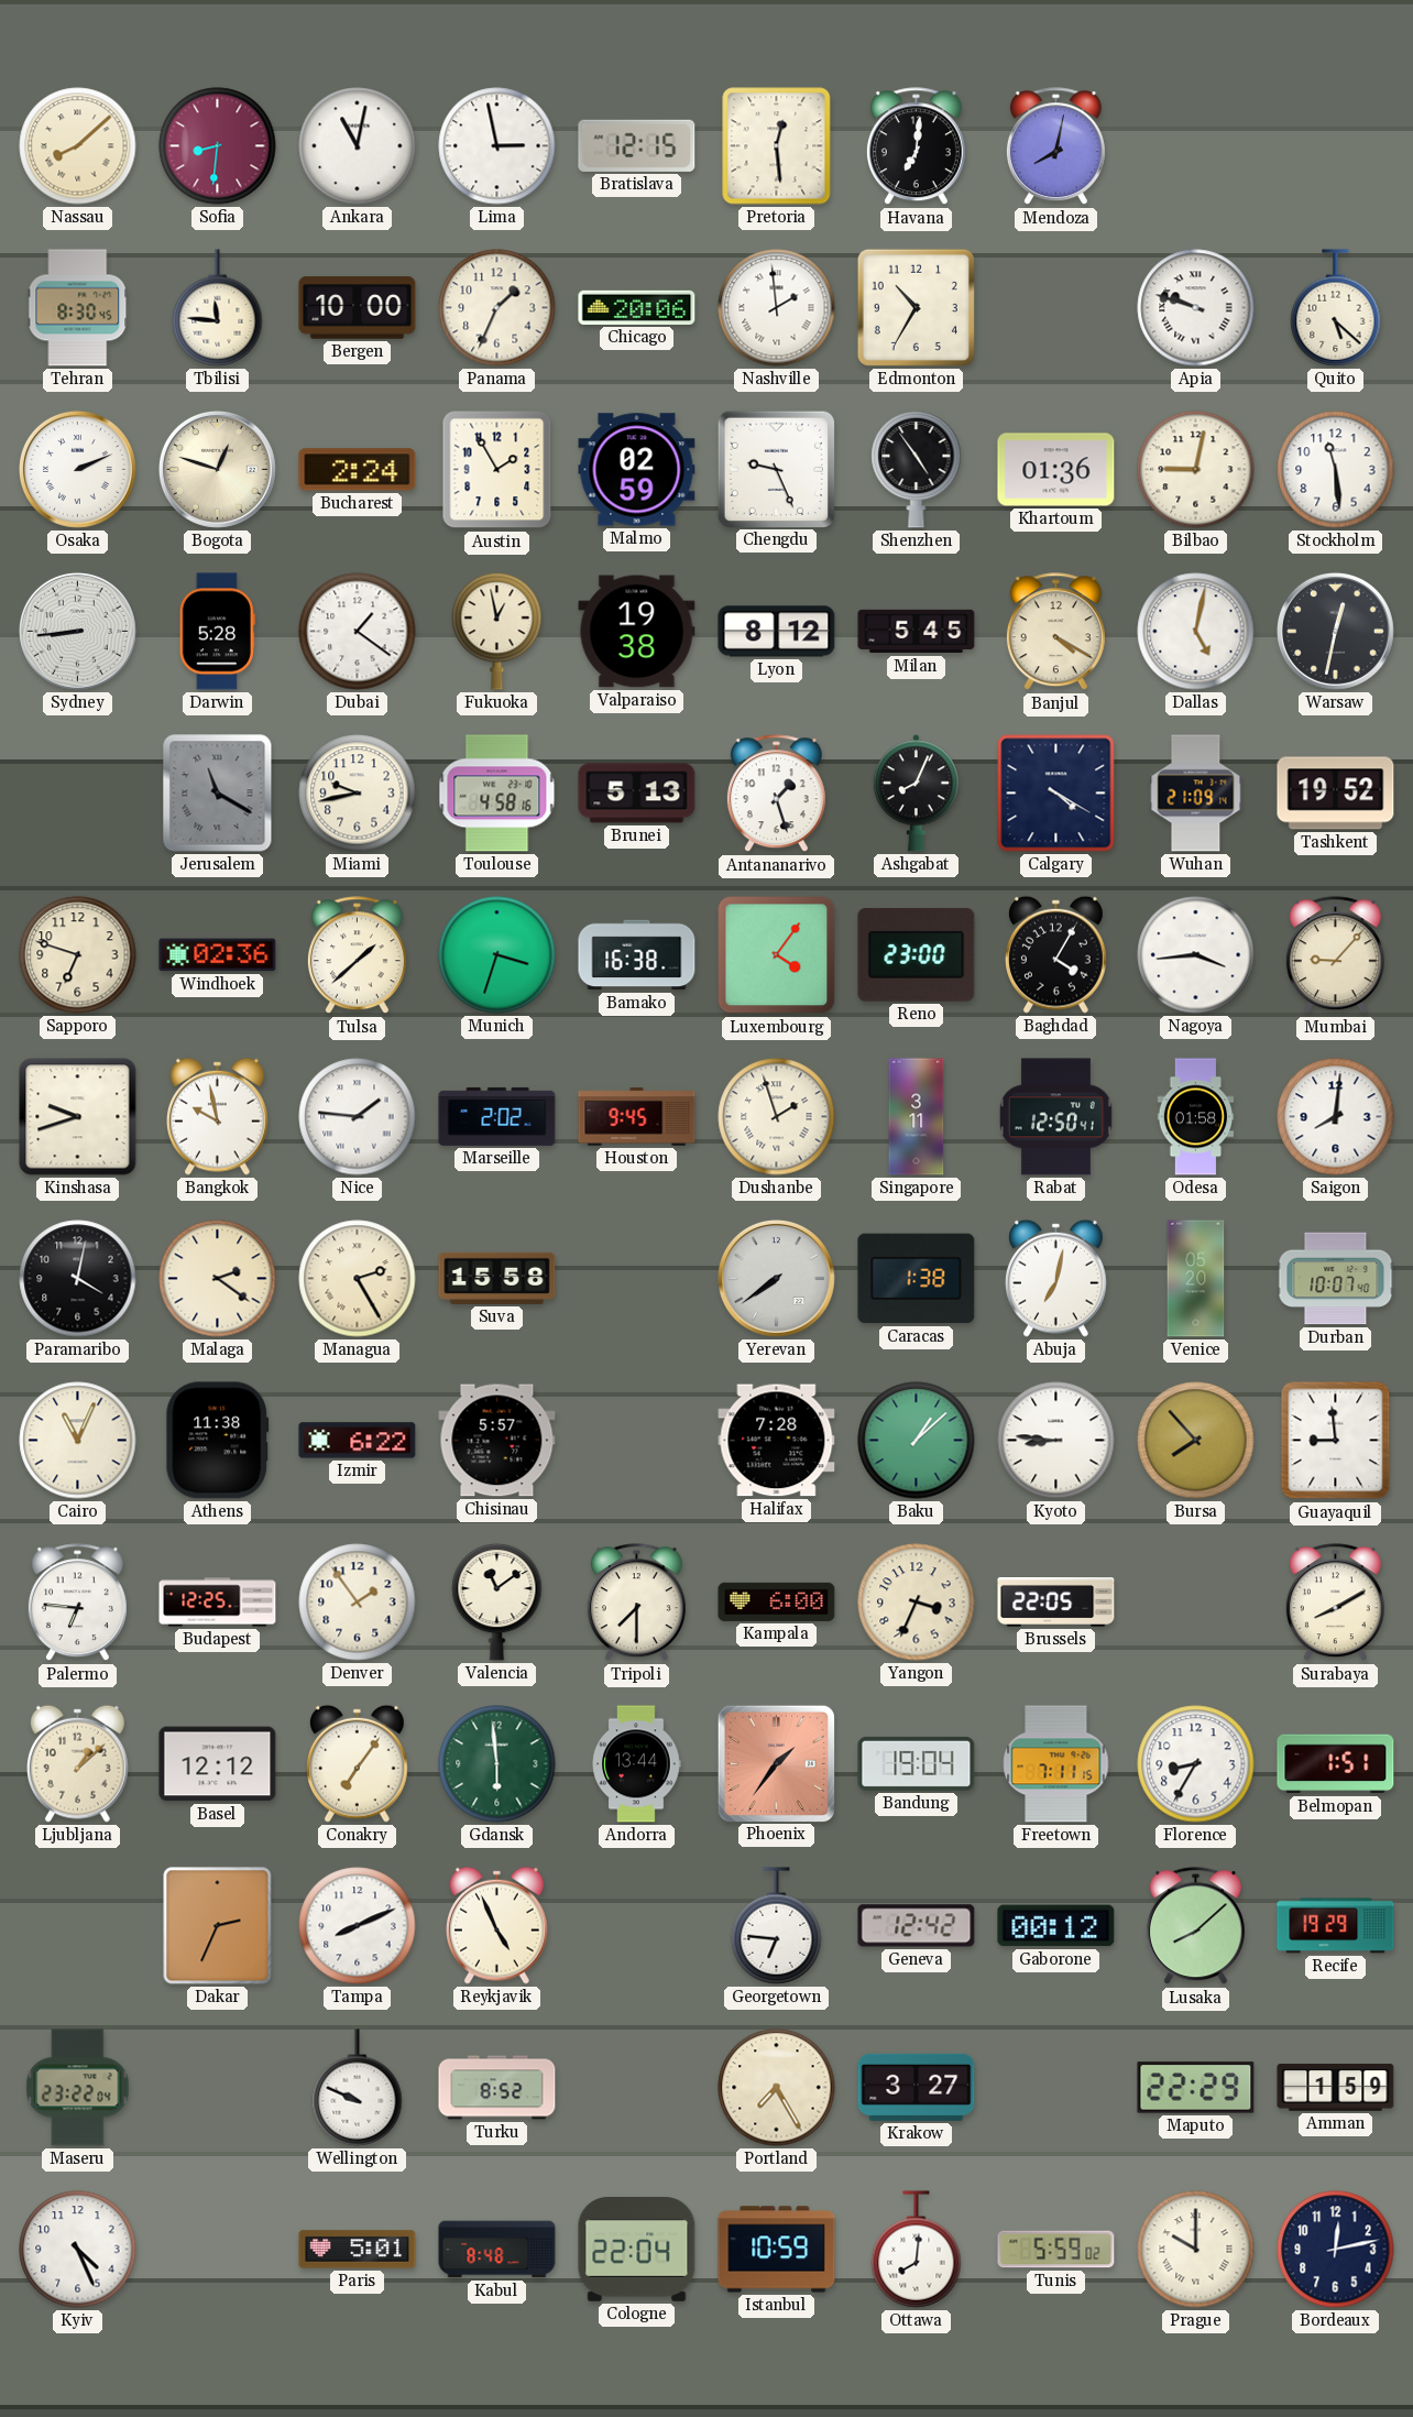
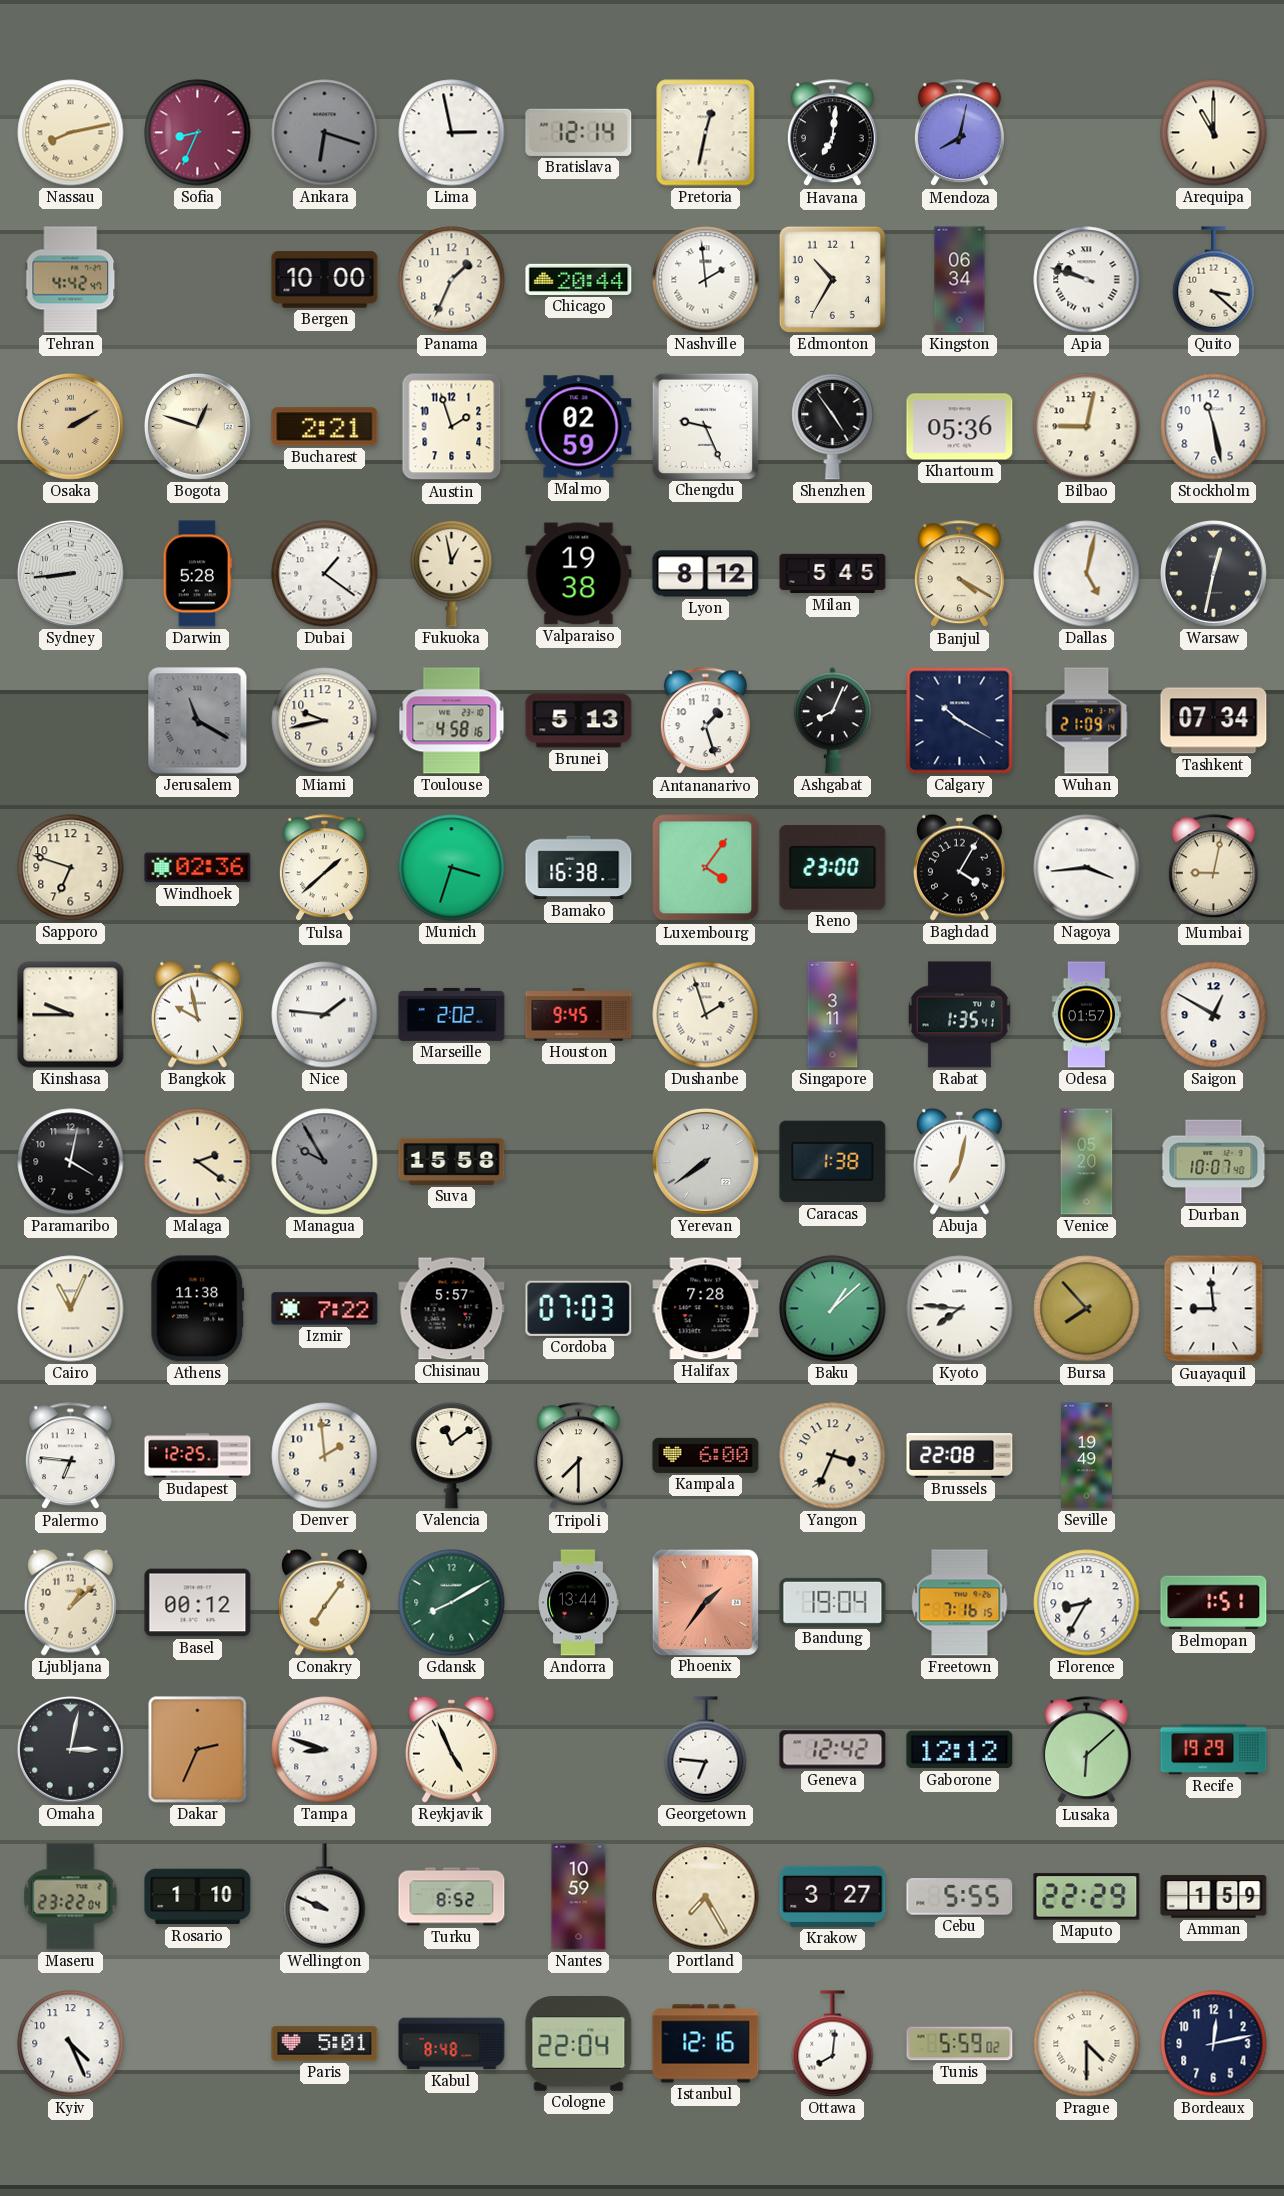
Nassau: 8:08 -> 8:13 (71, 133)
Sofia: 8:31 -> 8:34 (198, 133)
Ankara: 11:02 -> 6:18 (325, 133)
Ankara dial: white -> grey (325, 133)
Bratislava: 12:15 -> 12:14 (579, 132)
Pretoria: 12:29 -> 12:32 (706, 133)
Arequipa: none -> 11:00 (1214, 133)
Tehran: 8:30 -> 4:42 (71, 280)
Tbilisi: 11:46 -> none (218, 308)
Chicago: 20:06 -> 20:44 (579, 279)
Kingston: none -> 06:34 (960, 280)
Quito: 5:22 -> 3:22 (1214, 280)
Osaka: 2:11 -> 2:10 (70, 426)
Osaka dial: white -> champagne (70, 426)
Bucharest: 2:24 -> 2:21 (325, 427)
Austin: 1:55 -> 1:57 (452, 427)
Khartoum: 01:36 -> 05:36 (960, 427)
Stockholm: 11:29 -> 11:28 (1214, 427)
Calgary: 4:20 -> 10:20 (960, 721)
Tashkent: 19:52 -> 07:34 (1214, 721)
Mumbai: 9:07 -> 9:02 (1213, 868)
Kinshasa: 9:42 -> 9:45 (71, 1015)
Rabat: 12:50 -> 1:35 (959, 1015)
Odesa: 01:58 -> 01:57 (1087, 1015)
Saigon: 8:01 -> 12:50 (1214, 1015)
Managua: 2:25 -> 9:55 (325, 1162)
Managua dial: cream -> grey (325, 1162)
Izmir: 6:22 -> 7:22 (325, 1309)
Cordoba: none -> 07:03 (579, 1308)
Kyoto: 8:46 -> 7:46 (960, 1309)
Denver: 1:54 -> 1:59 (325, 1456)
Brussels: 22:05 -> 22:08 (960, 1456)
Seville: none -> 19:49 (1087, 1456)
Surabaya: 8:10 -> none (1335, 1603)
Basel: 12:12 -> 00:12 (198, 1603)
Gdansk: 5:59 -> 8:10 (452, 1603)
Freetown: 7:11 -> 7:16 (960, 1603)
Omaha: none -> 3:02 (70, 1749)
Tampa: 8:11 -> 8:48 (325, 1750)
Gaborone: 00:12 -> 12:12 (960, 1750)
Lusaka: 8:08 -> 6:08 (1086, 1750)
Rosario: none -> 1:10 (198, 1897)
Nantes: none -> 10:59 (579, 1897)
Cebu: none -> 5:55 (960, 1897)
Istanbul: 10:59 -> 12:16 (706, 2044)
Prague: 10:00 -> 4:30 (1087, 2044)
